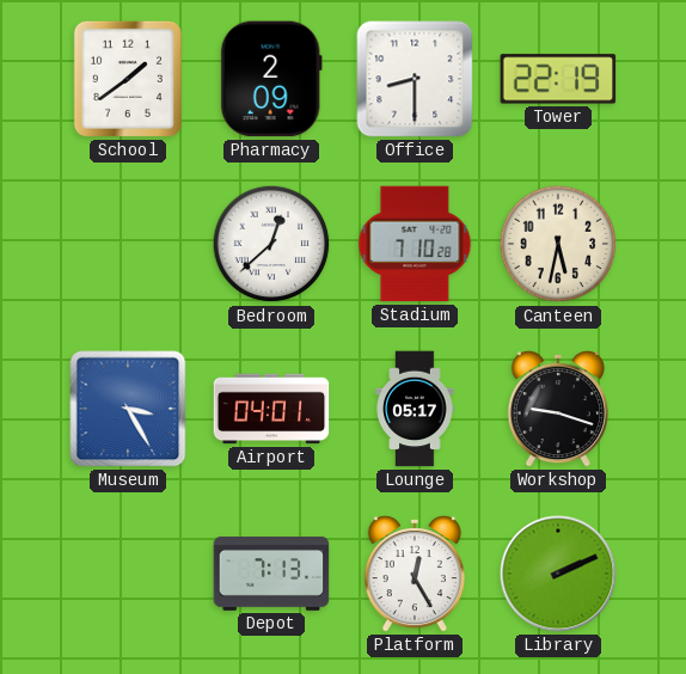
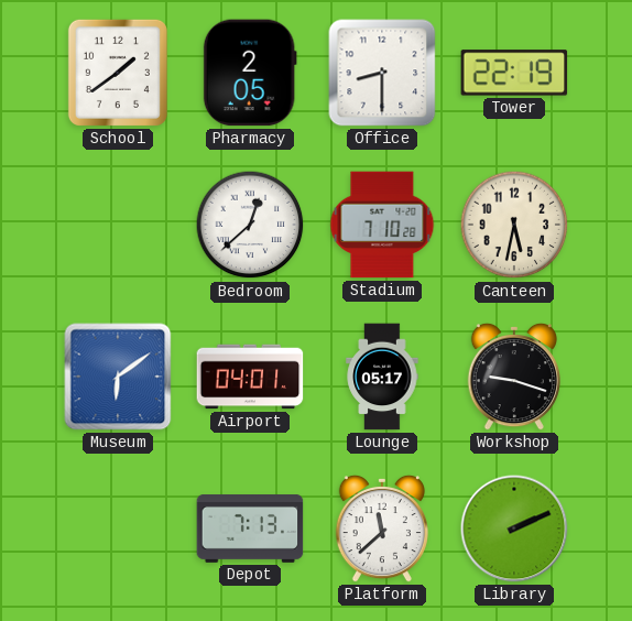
Pharmacy: 2:09 -> 2:05 (250, 73)
Museum: 3:25 -> 6:09 (118, 377)
Platform: 12:25 -> 11:38 (382, 529)
